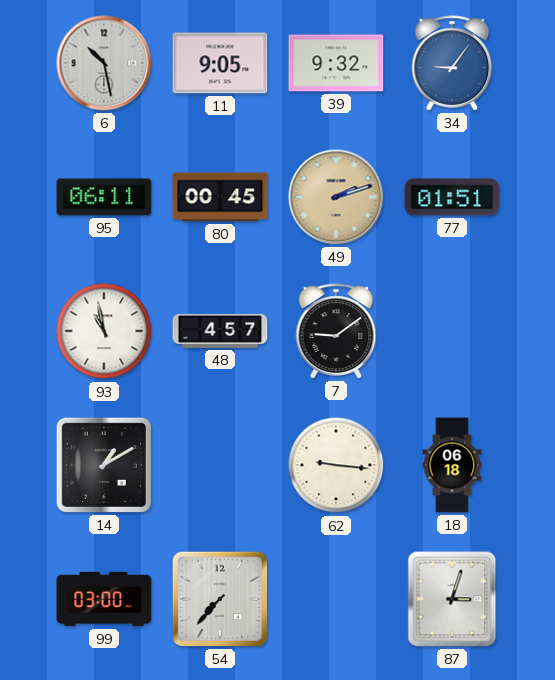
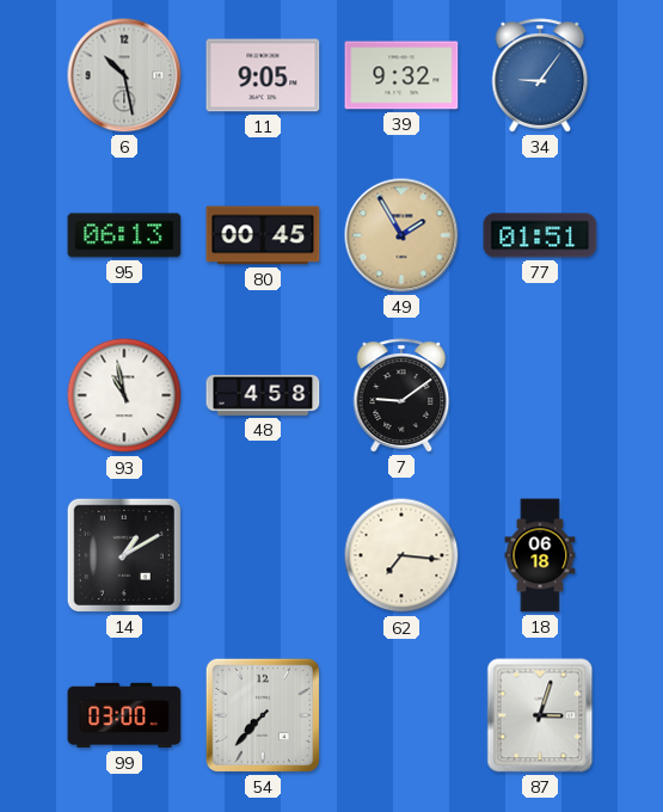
95: 06:11 -> 06:13 (124, 235)
49: 2:12 -> 1:55 (401, 235)
48: 4:57 -> 4:58 (263, 395)
62: 9:16 -> 7:16 (401, 555)
